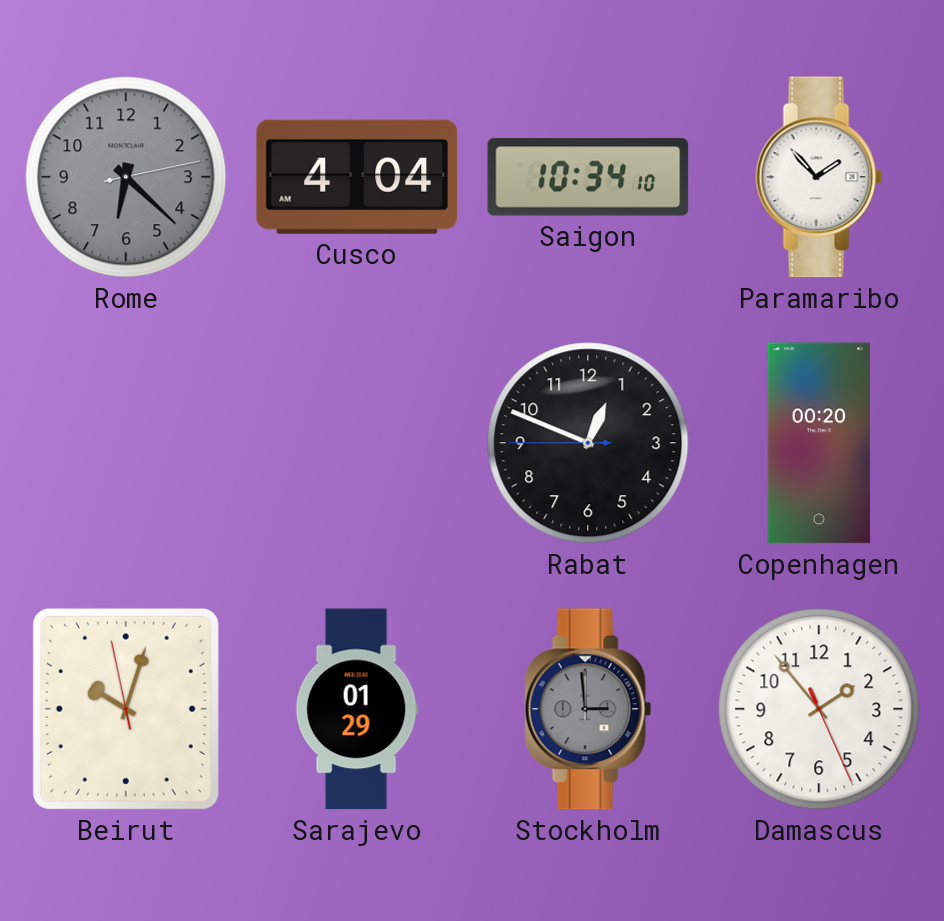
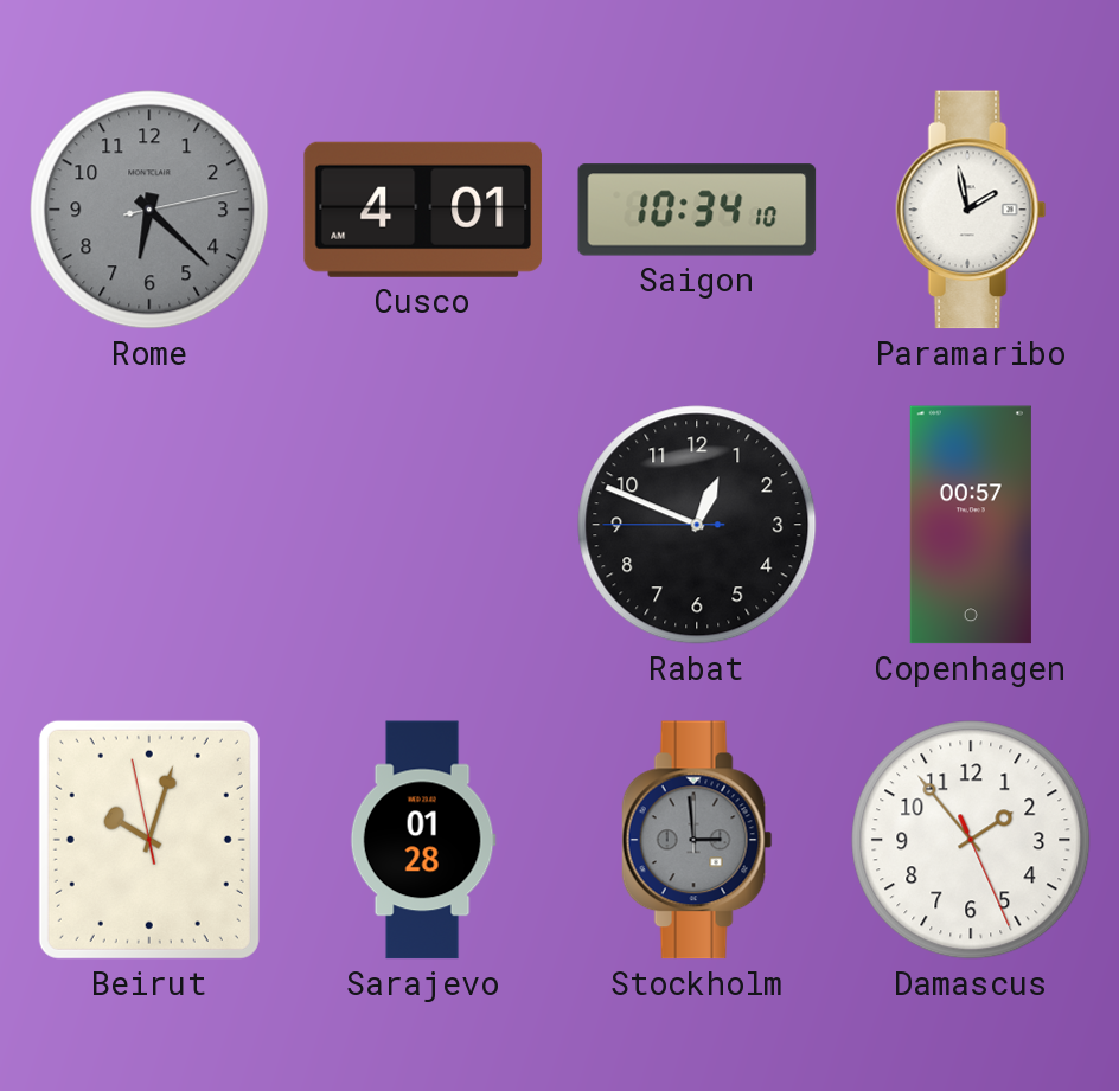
Cusco: 4:04 -> 4:01 (423, 210)
Paramaribo: 1:53 -> 1:58 (971, 210)
Copenhagen: 00:20 -> 00:57 (971, 525)
Sarajevo: 01:29 -> 01:28 (423, 840)
